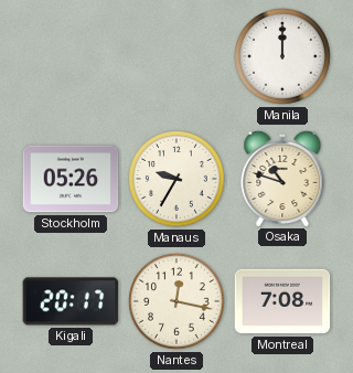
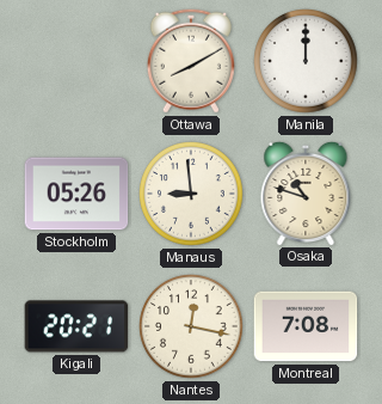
Ottawa: none -> 8:10 (191, 61)
Manaus: 9:35 -> 8:59 (191, 194)
Kigali: 20:17 -> 20:21 (76, 326)
